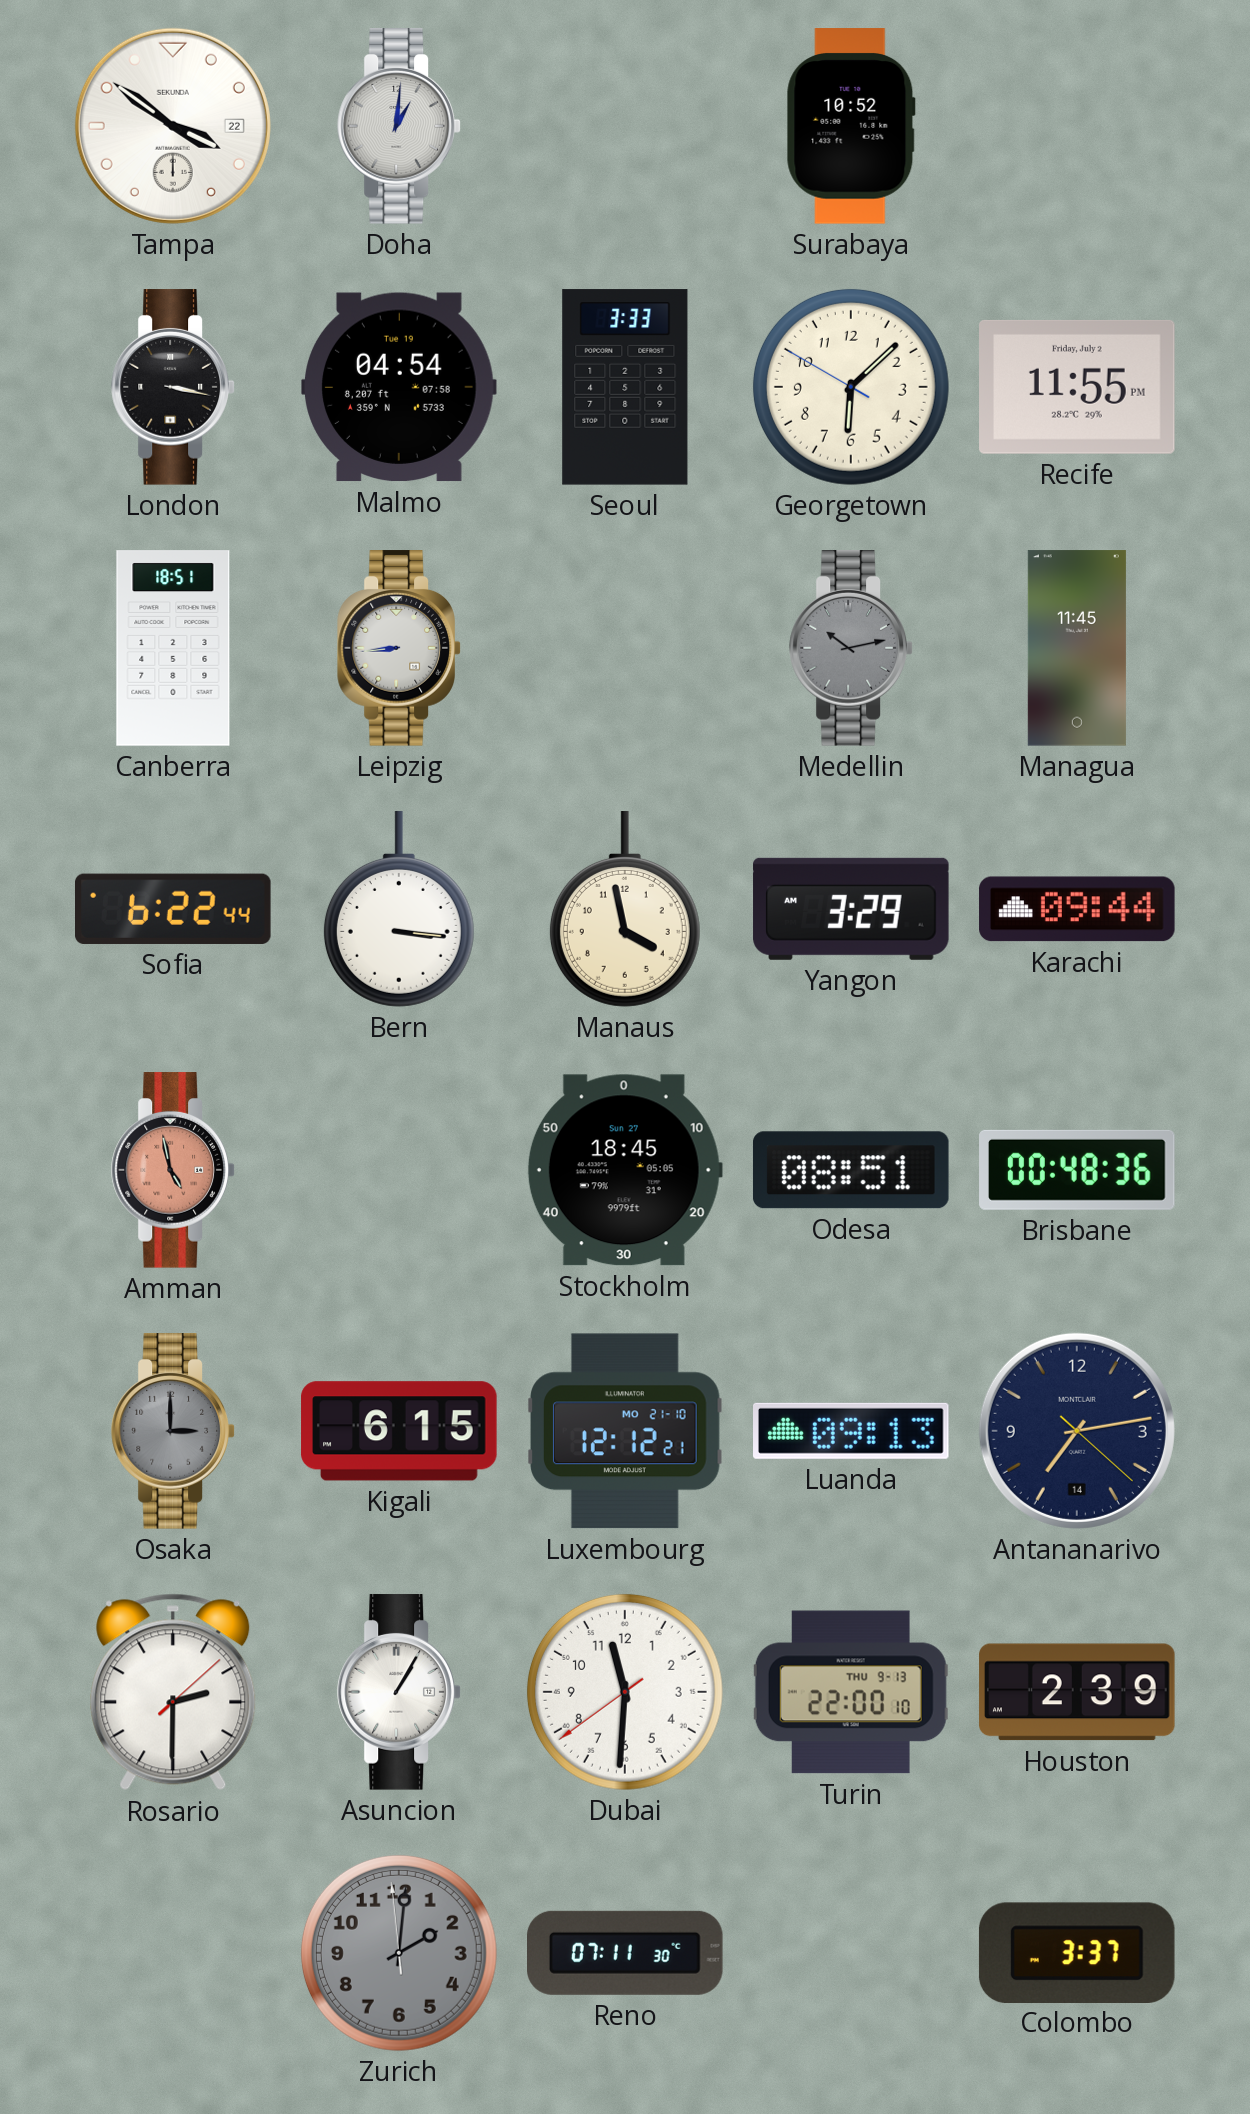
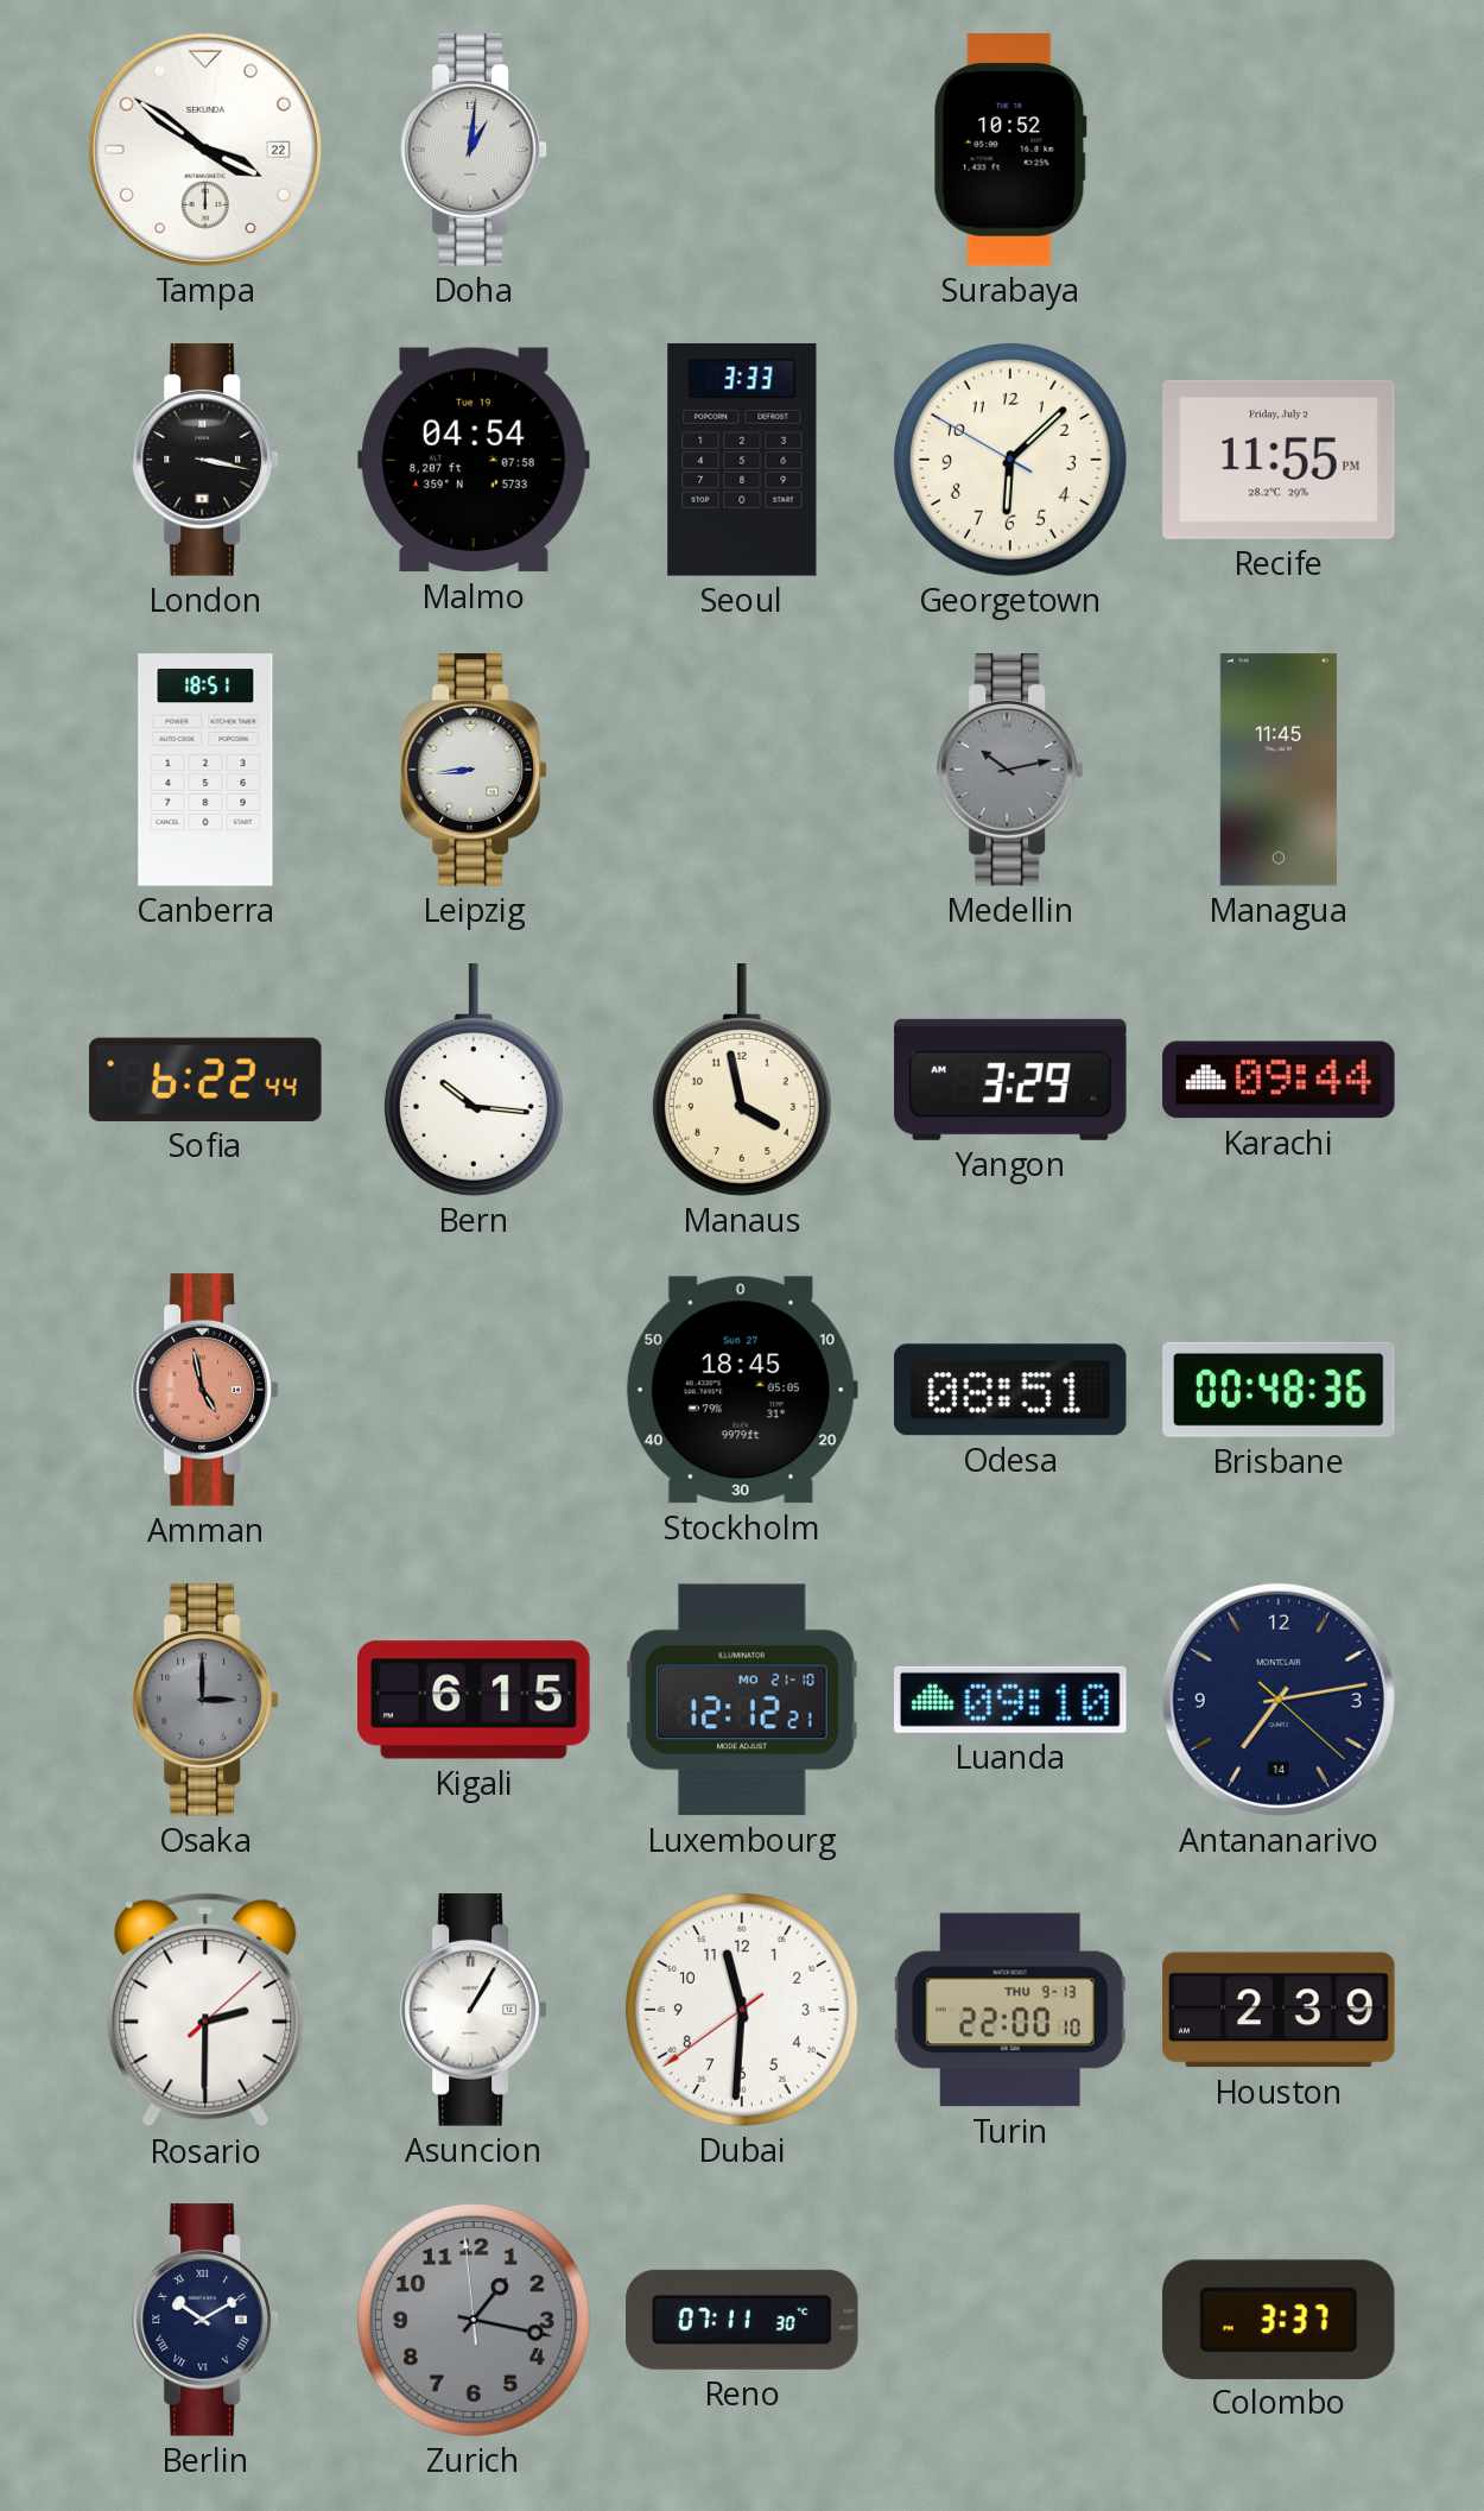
Bern: 3:16 -> 10:16 (474, 1080)
Luanda: 09:13 -> 09:10 (1010, 1700)
Berlin: none -> 10:10 (205, 2320)
Zurich: 2:00 -> 1:16 (474, 2320)
